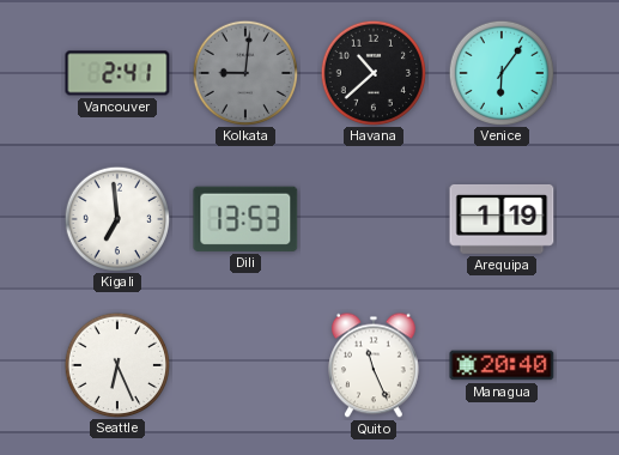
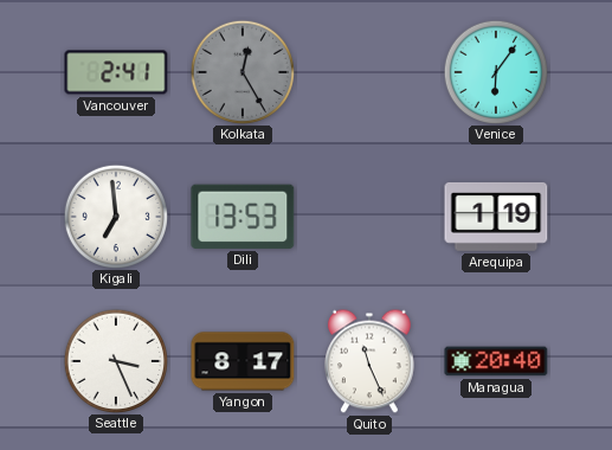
Kolkata: 9:01 -> 12:25 (241, 71)
Havana: 10:38 -> none (372, 72)
Seattle: 6:26 -> 3:26 (115, 360)
Yangon: none -> 8:17 (243, 361)
